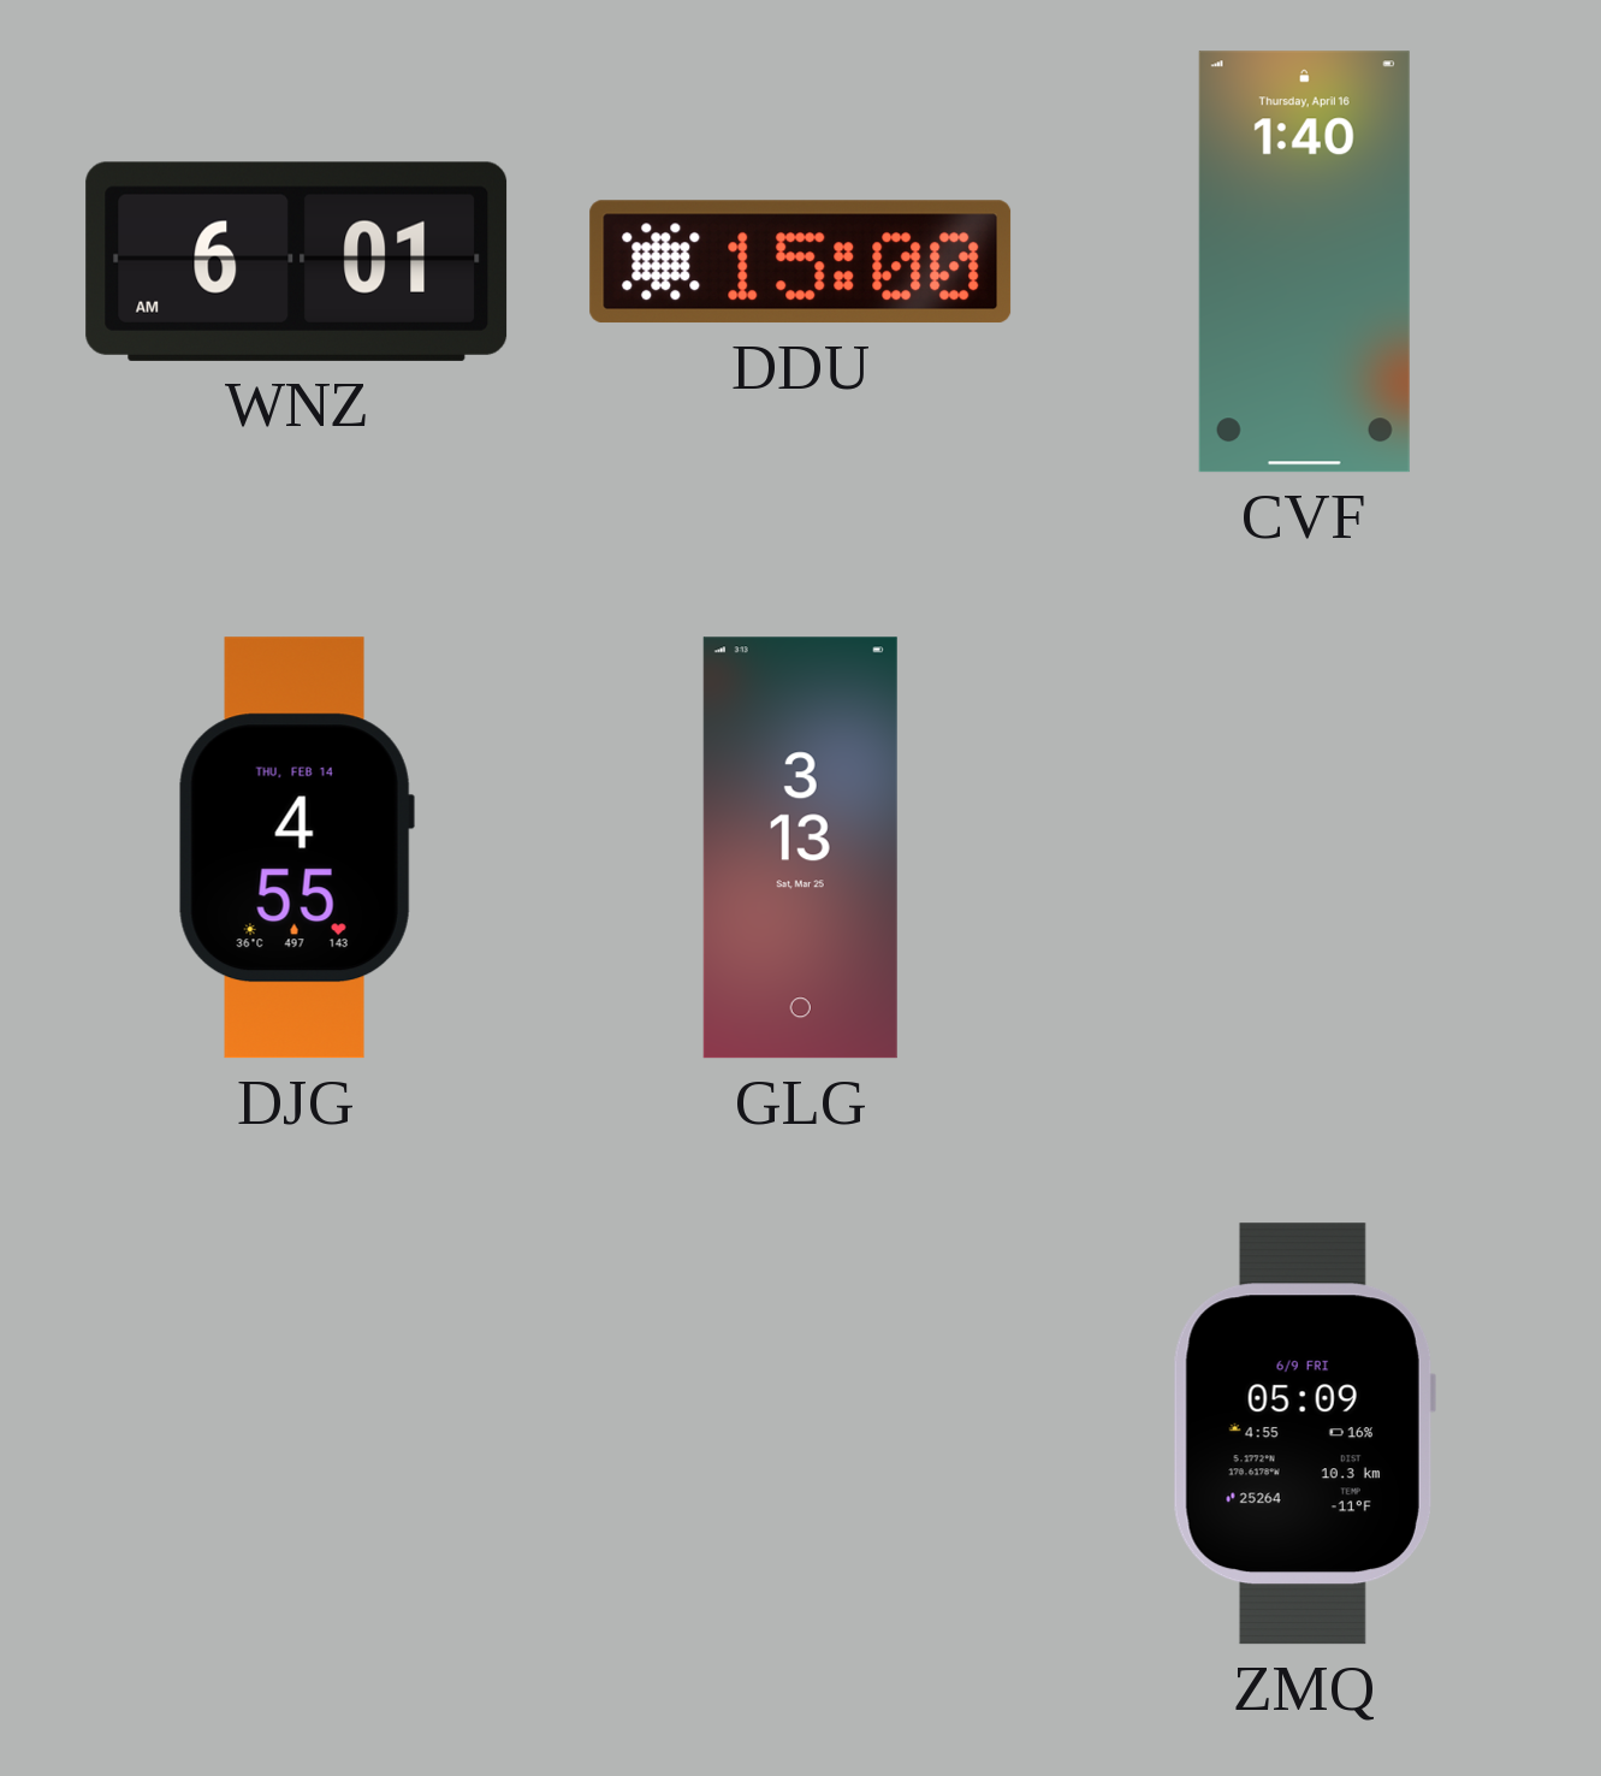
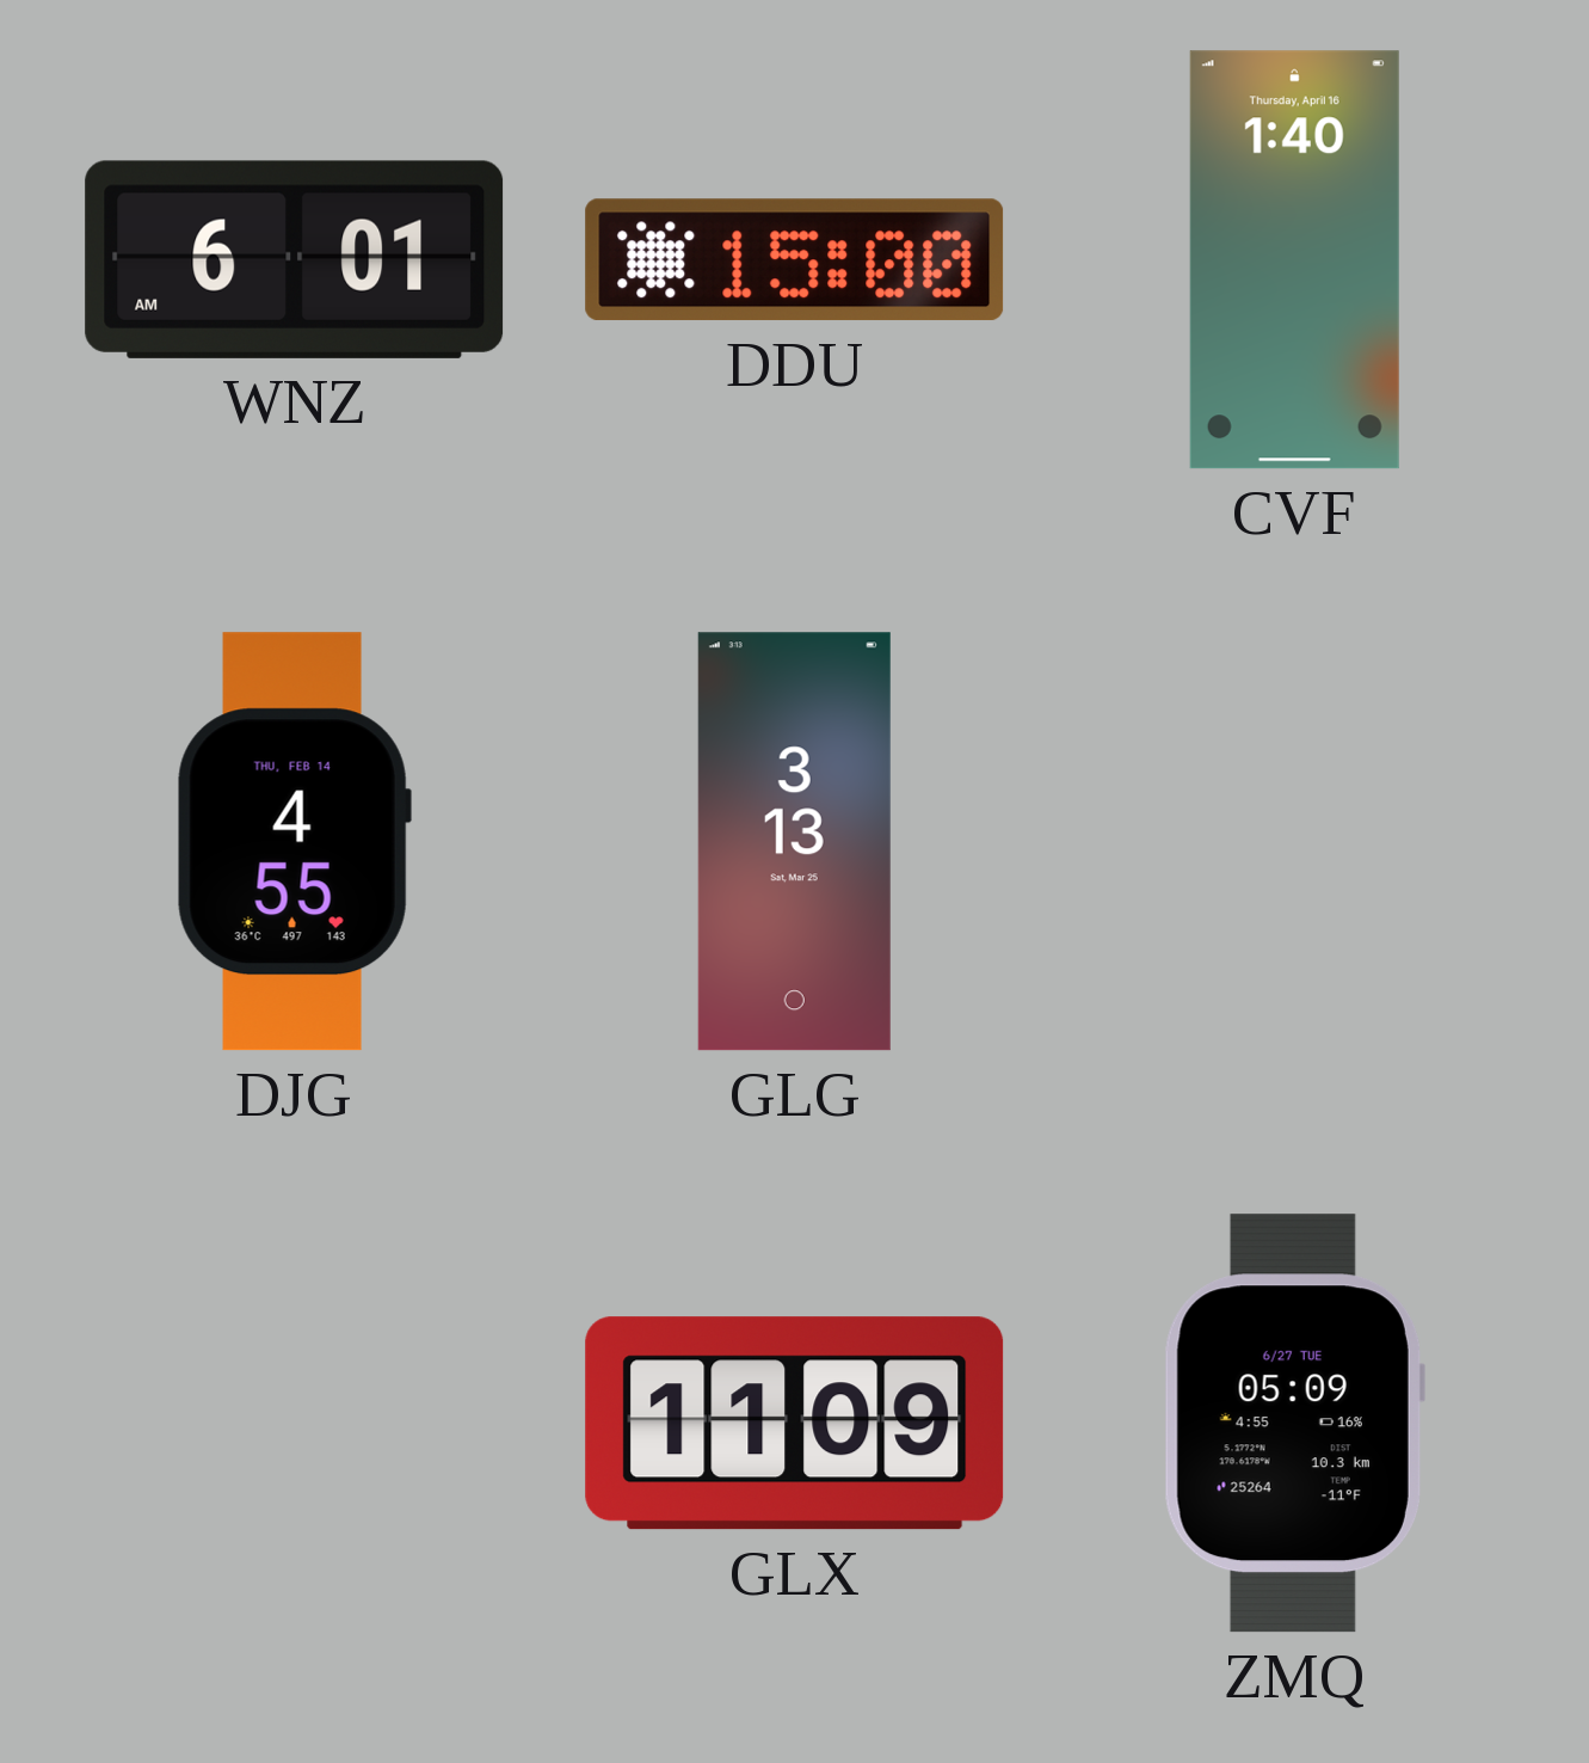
GLX: none -> 11:09 (795, 1424)
ZMQ date: 6/9 FRI -> 6/27 TUE (1294, 1424)
